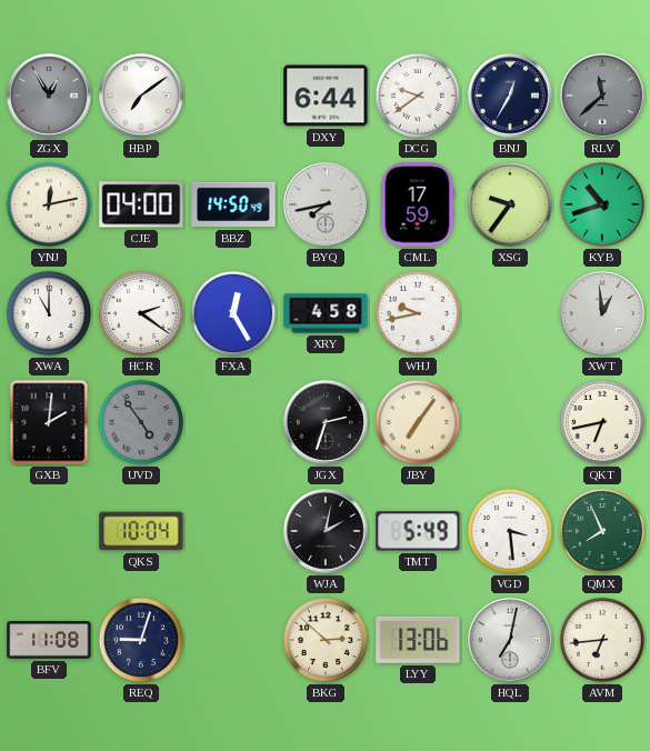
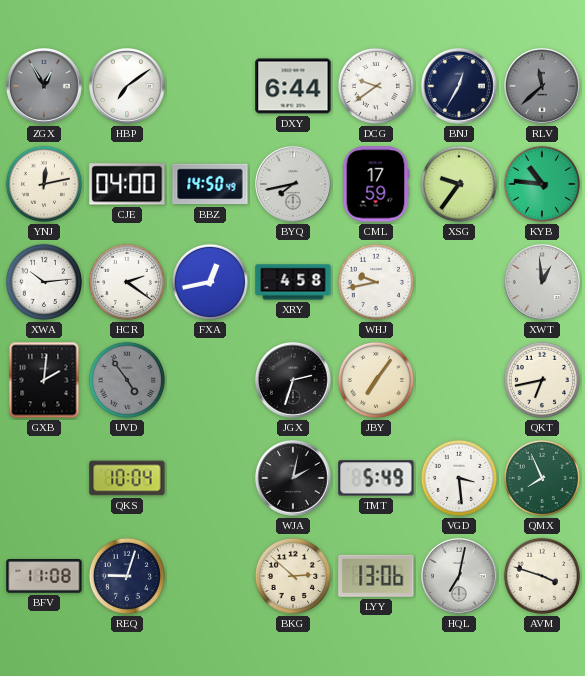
KYB: 10:42 -> 10:46 (542, 184)
XWA: 11:00 -> 10:14 (44, 282)
FXA: 12:25 -> 12:43 (210, 282)
AVM: 6:44 -> 3:48 (542, 576)
